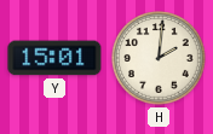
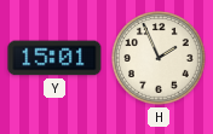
H: 2:01 -> 1:56 (159, 58)
